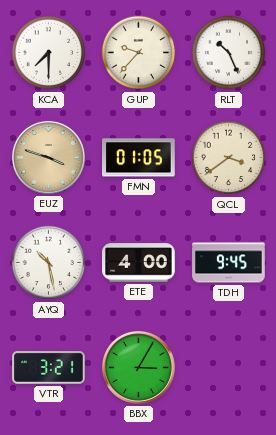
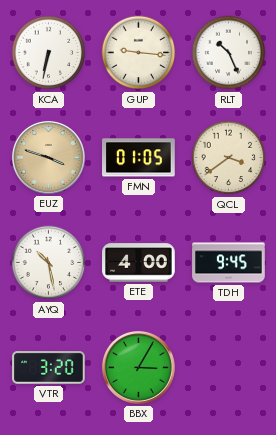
KCA: 7:30 -> 6:32 (49, 53)
GUP: 9:37 -> 9:16 (139, 53)
VTR: 3:21 -> 3:20 (49, 368)
